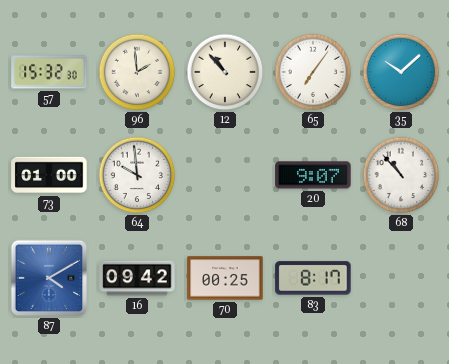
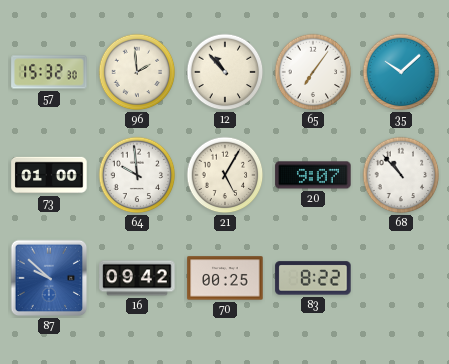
21: none -> 5:05 (225, 175)
87: 4:10 -> 9:52 (49, 278)
83: 8:17 -> 8:22 (313, 278)
